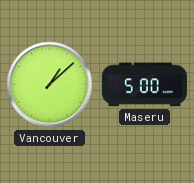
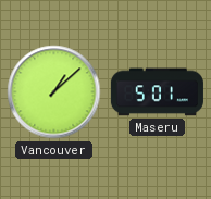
Maseru: 5:00 -> 5:01 (157, 92)
